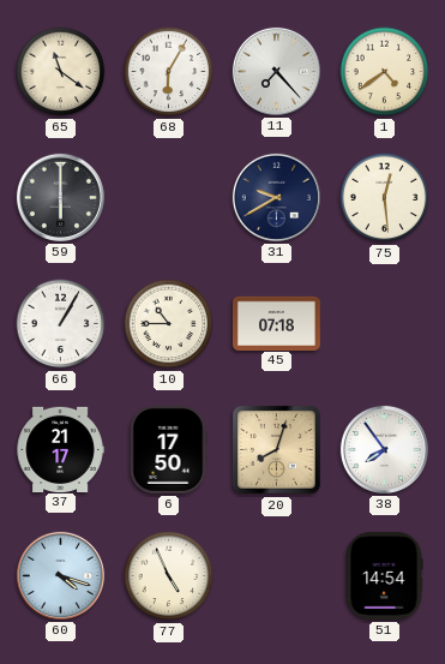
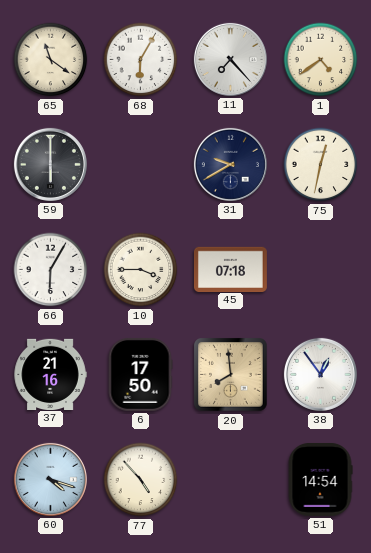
75: 12:29 -> 12:32 (321, 165)
66: 1:05 -> 6:05 (51, 270)
10: 10:45 -> 3:45 (141, 270)
37: 21:17 -> 21:16 (50, 374)
20: 8:03 -> 7:59 (231, 375)
38: 7:54 -> 12:54 (320, 374)
77: 4:56 -> 4:53 (141, 480)
